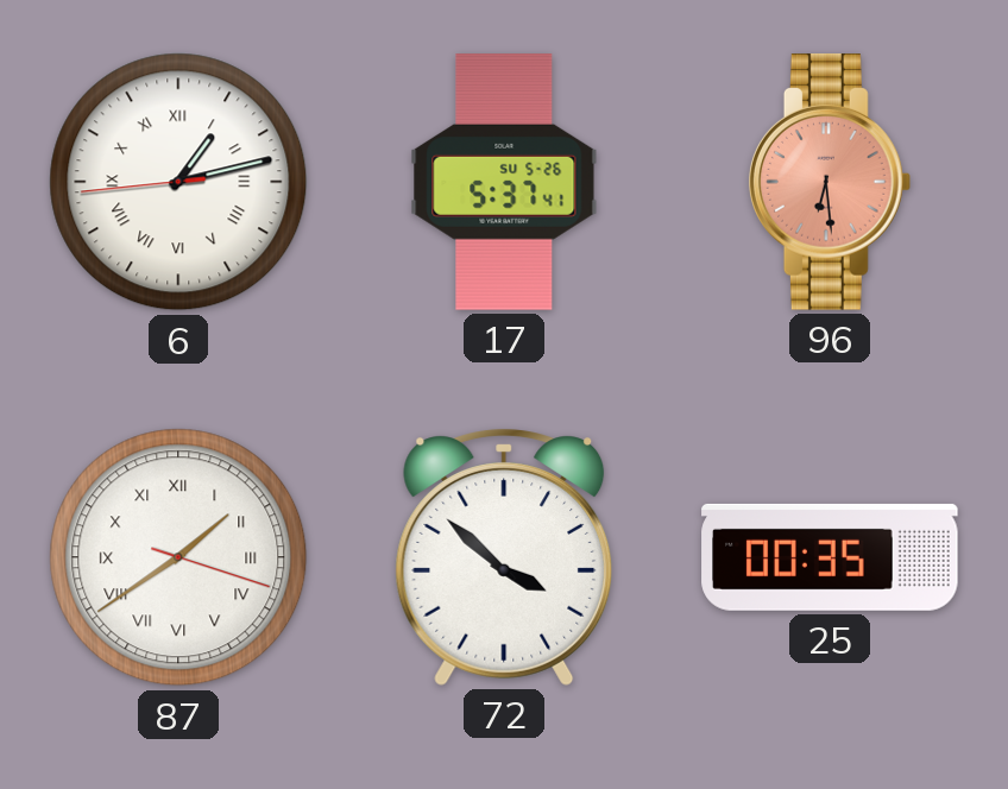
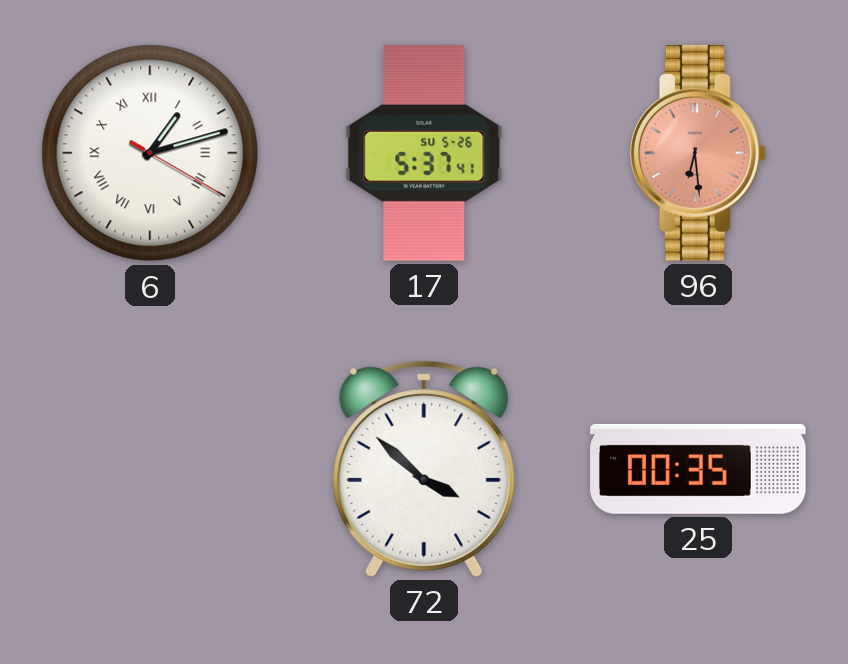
6: 1:12:44 -> 1:12:20 (150, 153)
87: 1:39 -> none (178, 557)
